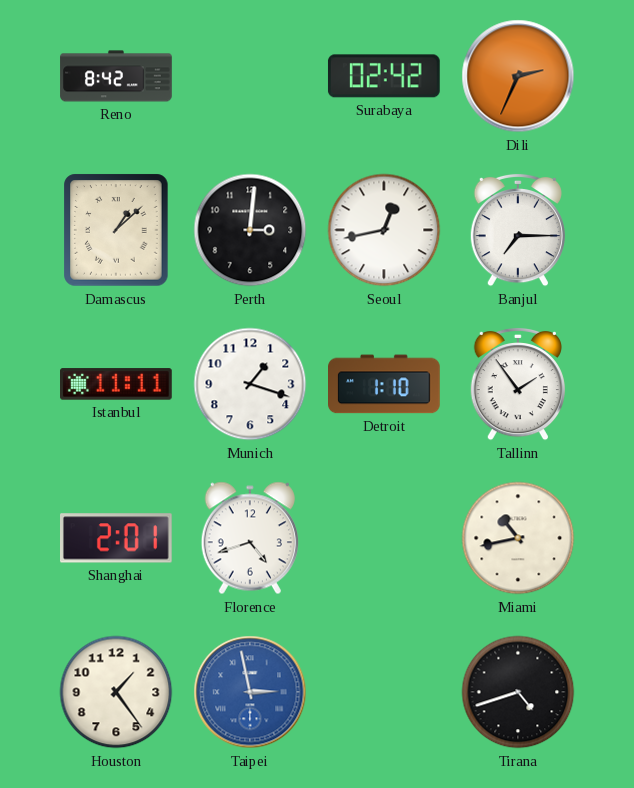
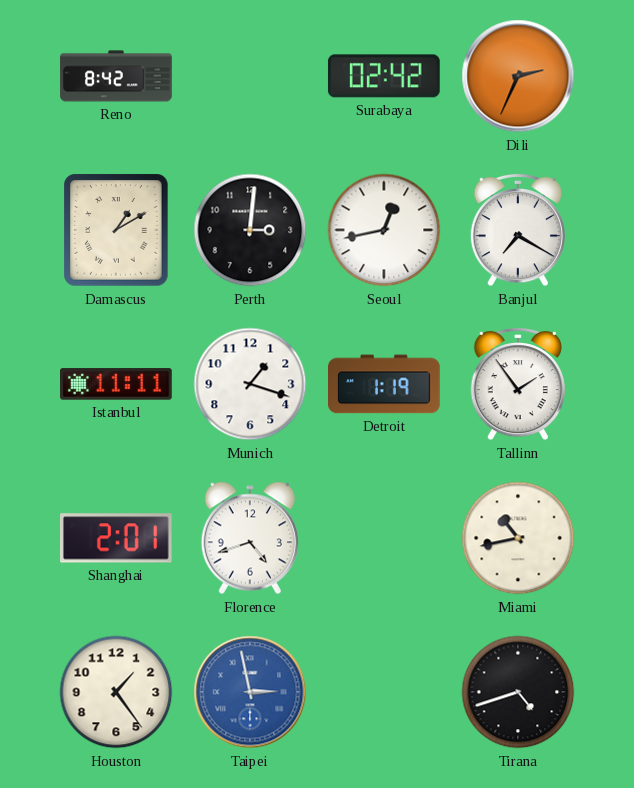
Damascus: 1:08 -> 1:10 (116, 230)
Banjul: 7:15 -> 7:20 (518, 230)
Detroit: 1:10 -> 1:19 (385, 384)
